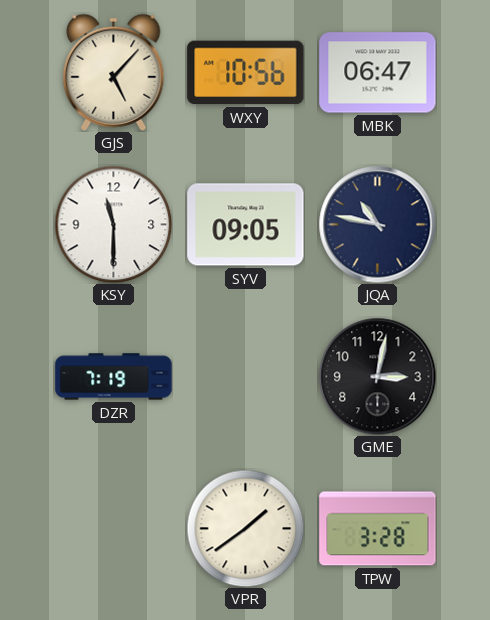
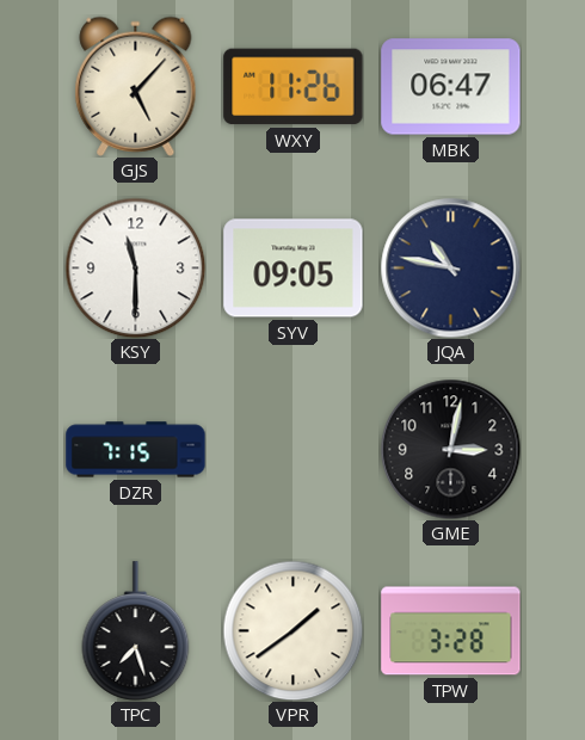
WXY: 10:56 -> 11:26 (294, 87)
DZR: 7:19 -> 7:15 (136, 450)
TPC: none -> 7:27 (136, 631)
